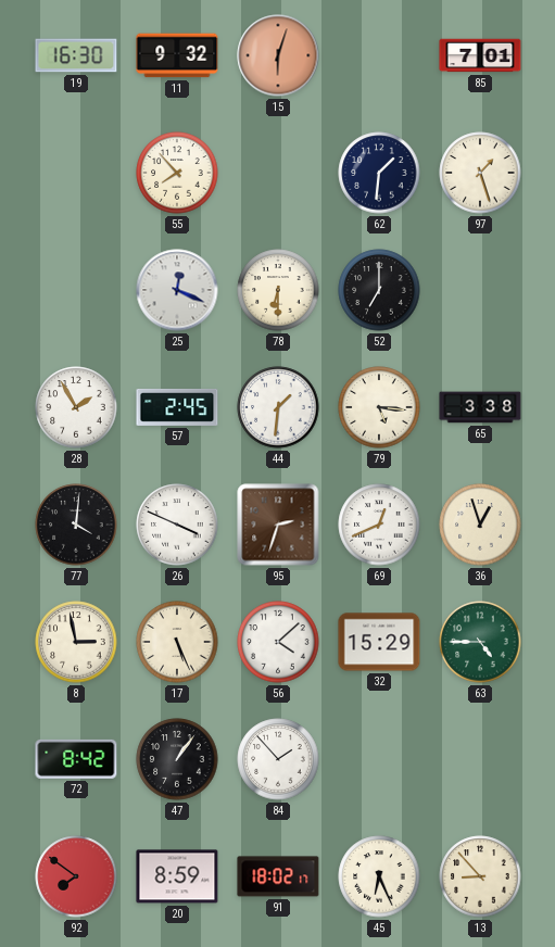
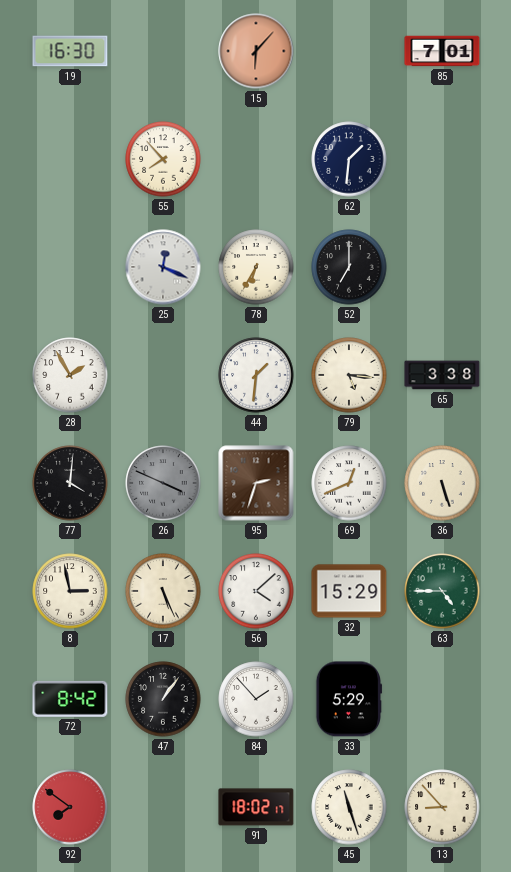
11: 9:32 -> none (177, 55)
15: 6:03 -> 6:07 (256, 51)
97: 1:27 -> none (480, 173)
78: 6:30 -> 6:35 (256, 267)
57: 2:45 -> none (177, 407)
26 dial: white -> grey (163, 483)
36: 12:57 -> 5:27 (442, 483)
33: none -> 5:29 (349, 699)
20: 8:59 -> none (177, 876)
45: 6:26 -> 11:27 (349, 807)
